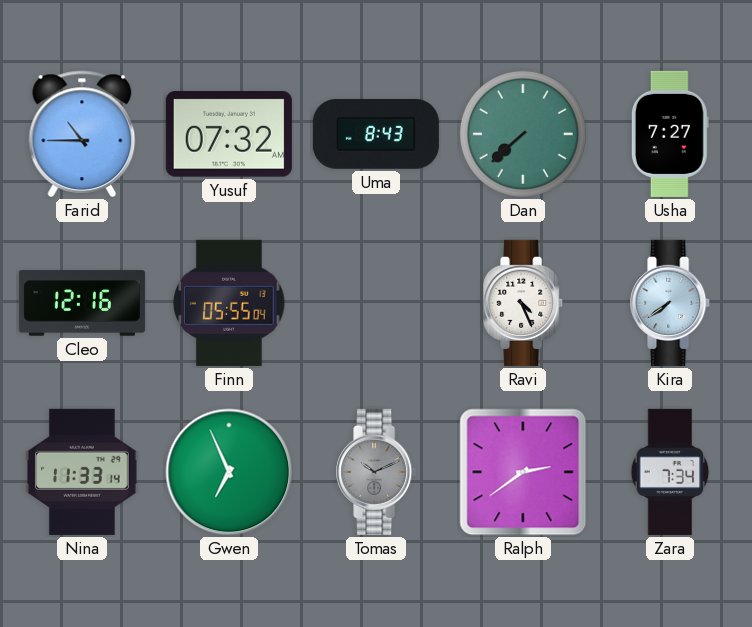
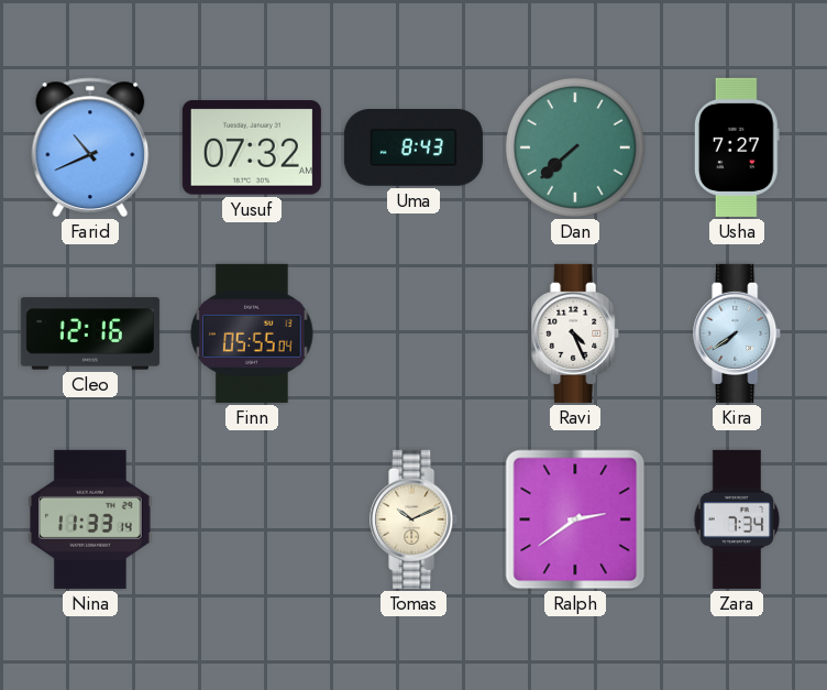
Farid: 10:45 -> 10:41 (90, 147)
Gwen: 6:56 -> none (229, 472)
Tomas dial: grey -> cream (415, 519)
